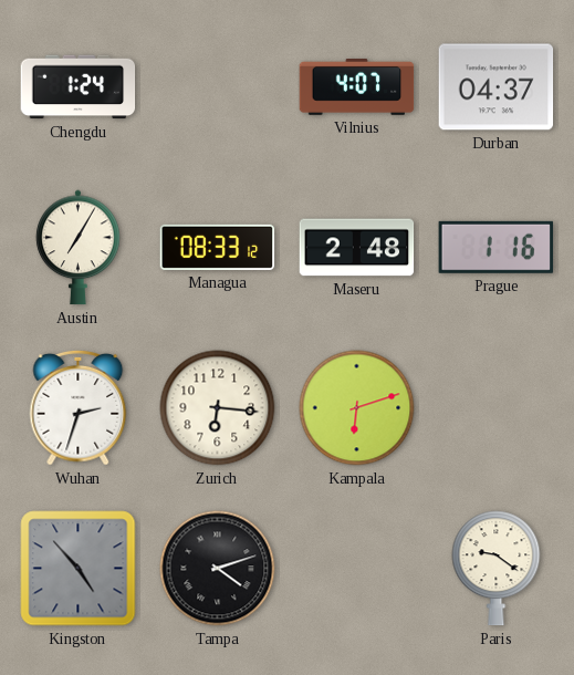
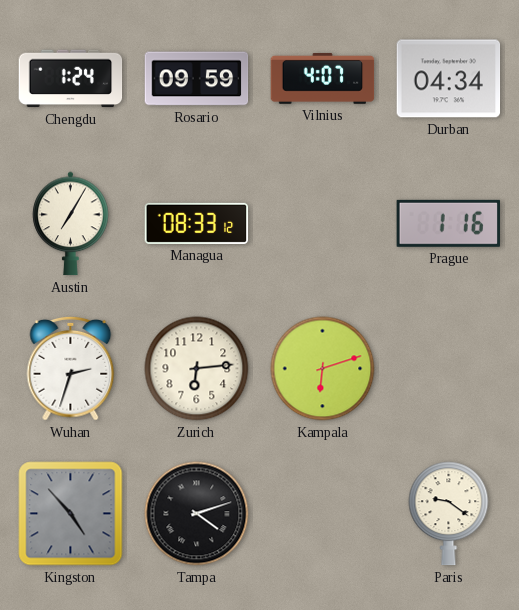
Rosario: none -> 09:59 (197, 79)
Durban: 04:37 -> 04:34 (449, 79)
Maseru: 2:48 -> none (357, 248)
Zurich: 6:16 -> 6:14 (197, 369)
